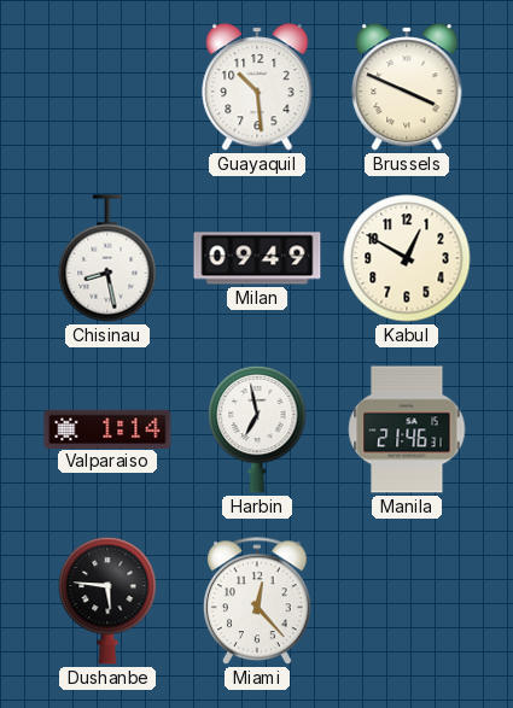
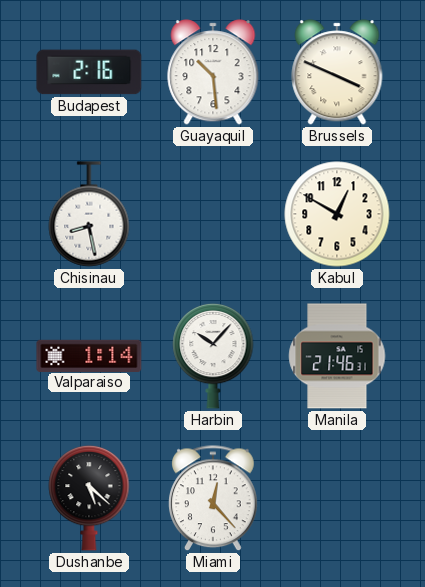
Budapest: none -> 2:16 (89, 72)
Milan: 09:49 -> none (257, 258)
Harbin: 6:58 -> 10:07 (213, 356)
Dushanbe: 5:46 -> 5:22 (89, 498)
